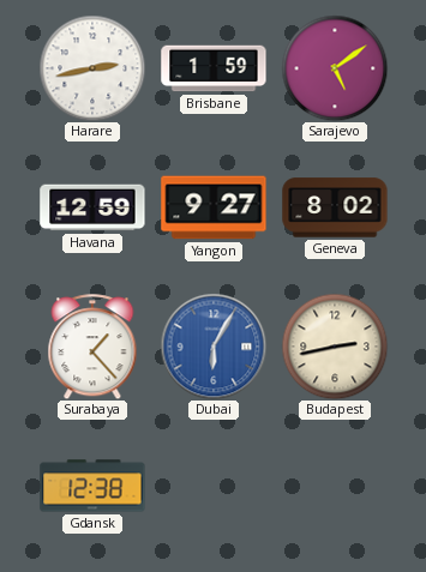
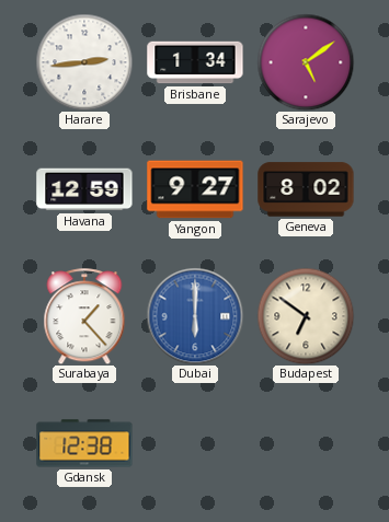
Harare: 2:43 -> 2:44 (84, 62)
Brisbane: 1:59 -> 1:34 (195, 62)
Dubai: 6:05 -> 6:00 (195, 316)
Budapest: 2:43 -> 6:51 (306, 316)
